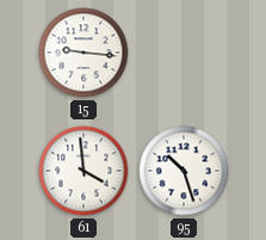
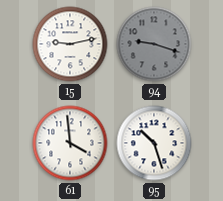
15: 9:16 -> 9:13 (70, 44)
94: none -> 9:18 (154, 44)
